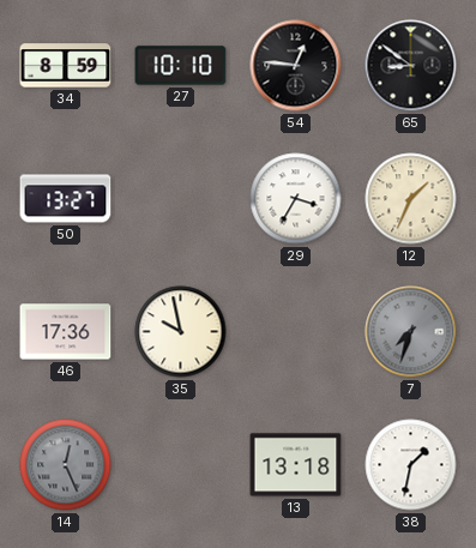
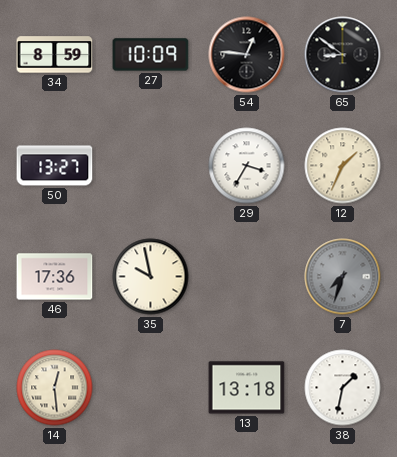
27: 10:10 -> 10:09 (151, 55)
14: 12:26 -> 12:29 (55, 388)
14 dial: grey -> cream (55, 388)
